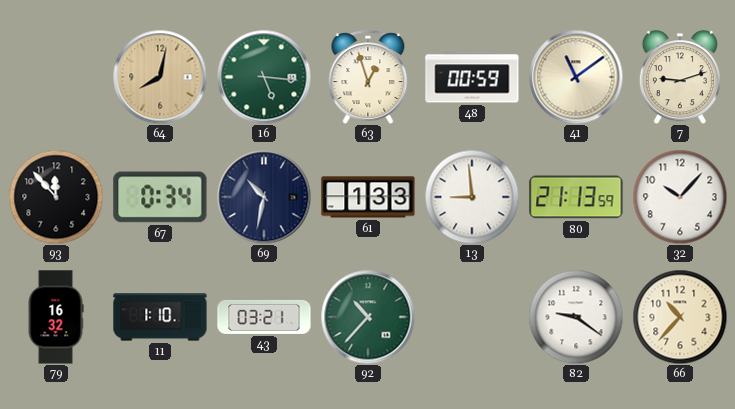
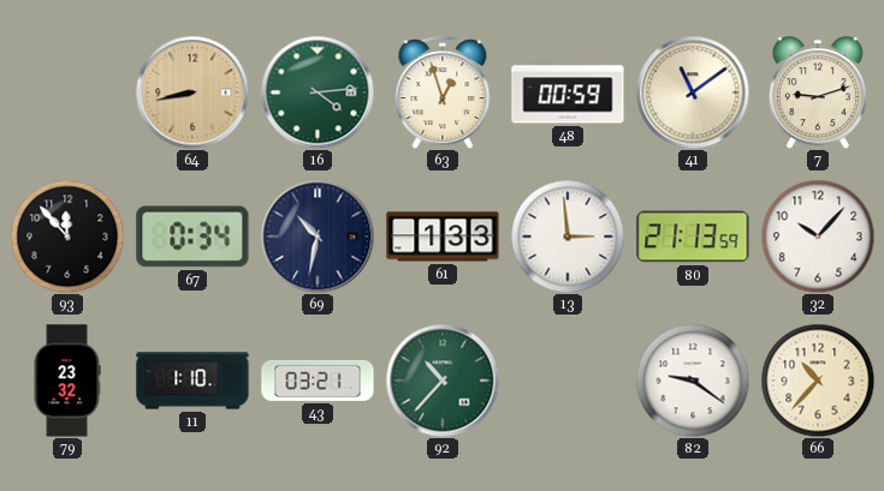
64: 8:02 -> 8:43 (192, 92)
16: 5:16 -> 4:14 (318, 92)
13: 8:59 -> 2:59 (568, 236)
79: 16:32 -> 23:32 (67, 381)
